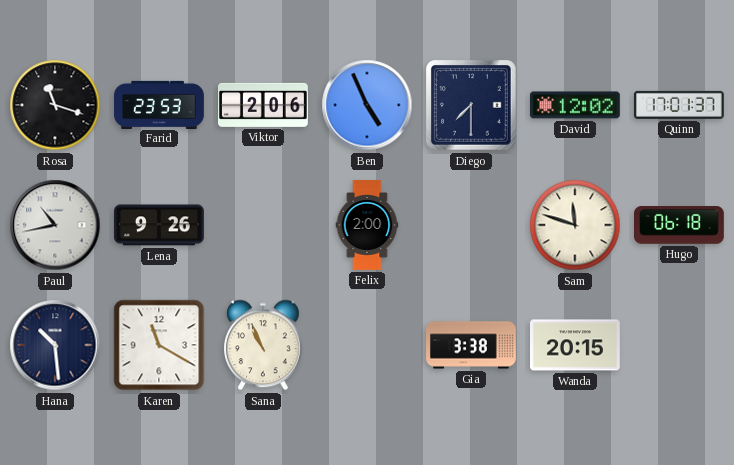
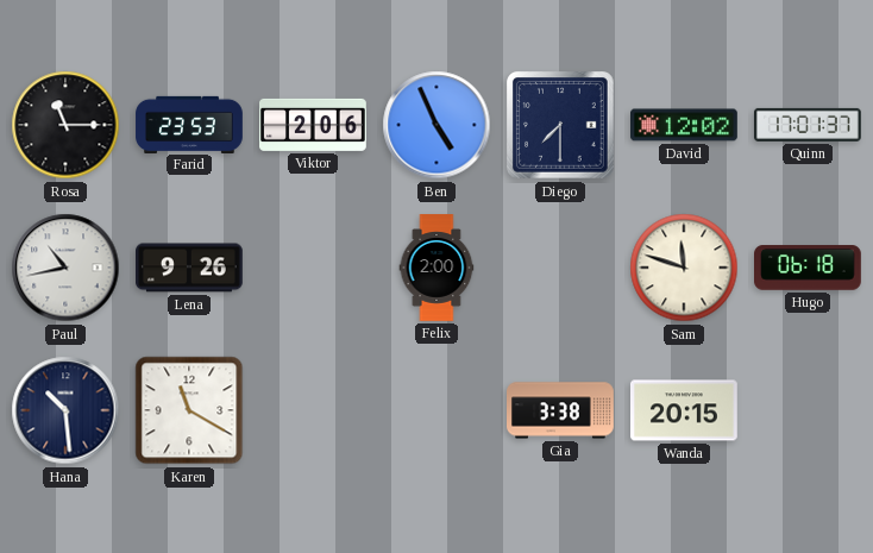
Rosa: 11:18 -> 11:15 (65, 125)
Sana: 10:56 -> none (264, 345)
